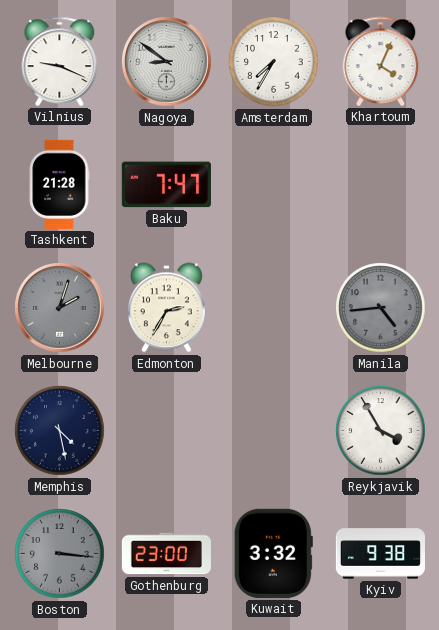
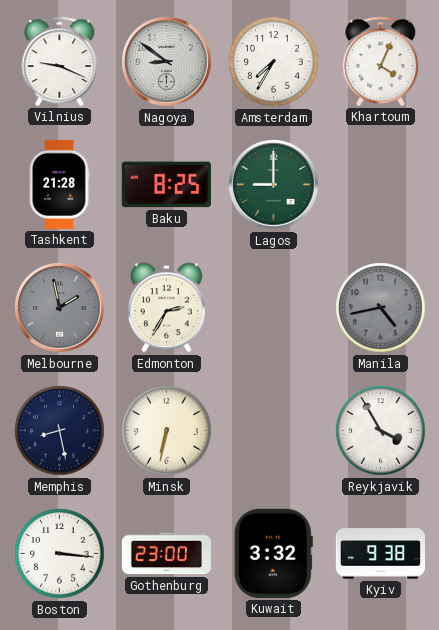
Baku: 7:47 -> 8:25 (166, 185)
Lagos: none -> 9:00 (274, 185)
Melbourne: 2:03 -> 1:58 (60, 308)
Manila: 4:44 -> 4:43 (381, 308)
Memphis: 4:28 -> 8:28 (60, 431)
Minsk: none -> 6:32 (167, 431)
Boston dial: grey -> white (60, 554)
